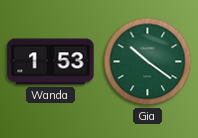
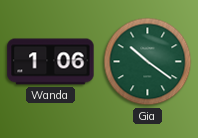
Wanda: 1:53 -> 1:06 (51, 62)
